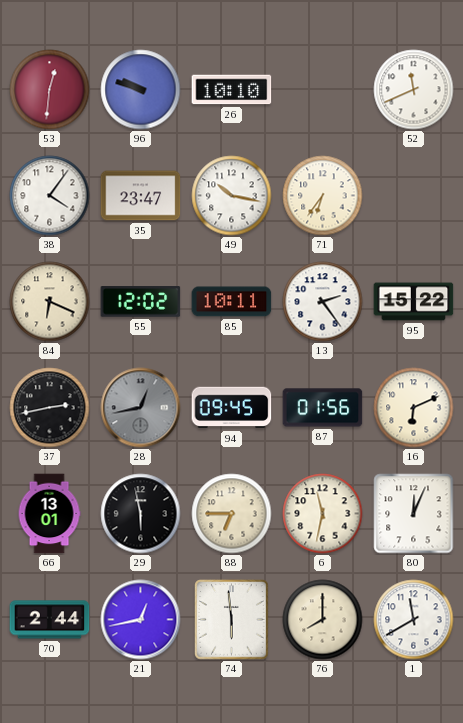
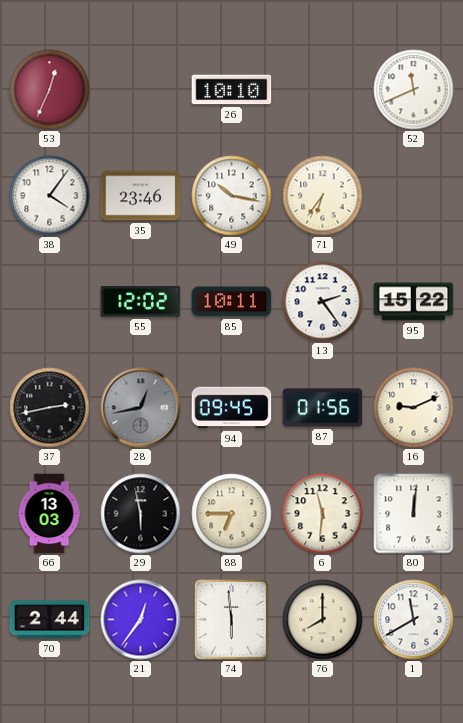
53: 12:31 -> 12:34 (50, 90)
96: 9:48 -> none (141, 90)
35: 23:47 -> 23:46 (141, 196)
84: 6:19 -> none (50, 302)
16: 6:11 -> 9:11 (414, 408)
66: 13:01 -> 13:03 (49, 514)
6: 11:32 -> 11:31 (323, 514)
80: 12:04 -> 12:01 (414, 514)
21: 12:43 -> 12:36 (141, 620)
